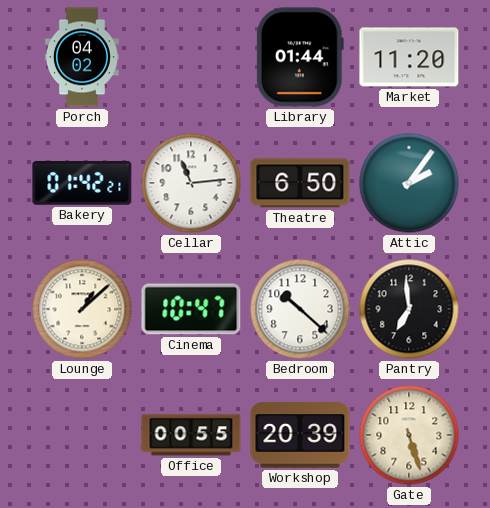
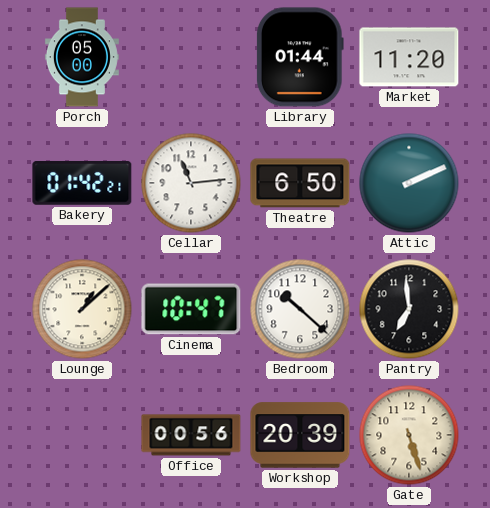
Porch: 04:02 -> 05:00 (82, 57)
Attic: 2:06 -> 2:11 (409, 183)
Office: 00:55 -> 00:56 (191, 435)
